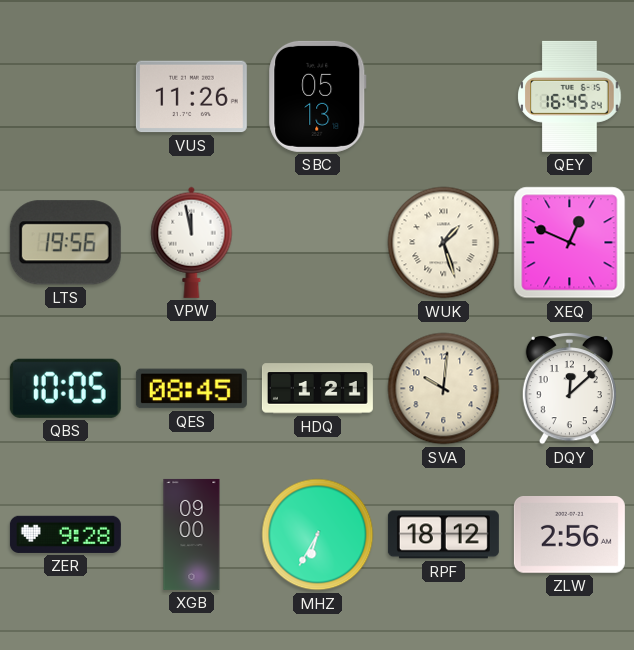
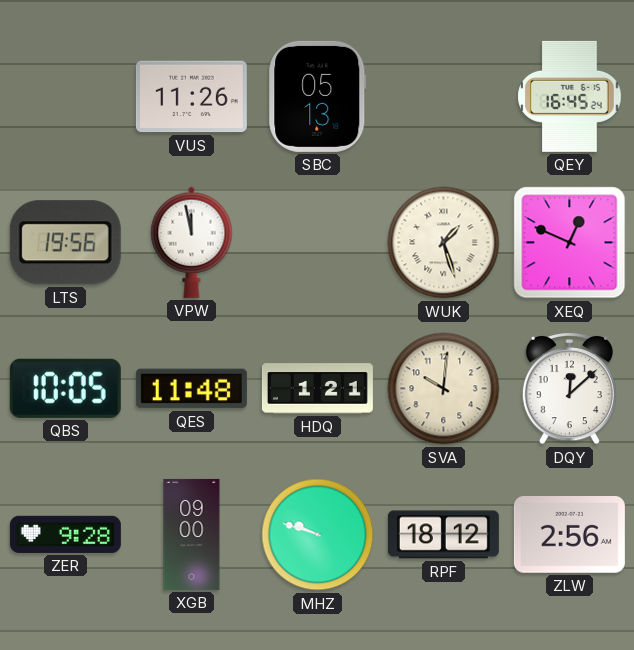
QES: 08:45 -> 11:48 (191, 389)
MHZ: 6:35 -> 9:48 (318, 535)
